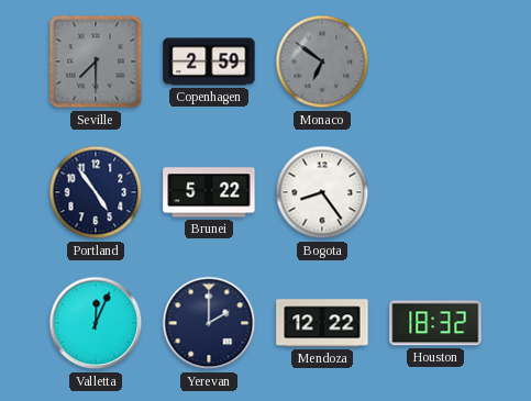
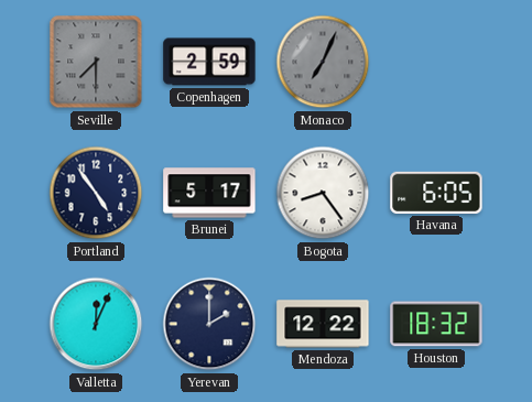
Monaco: 6:51 -> 7:04 (323, 62)
Brunei: 5:22 -> 5:17 (209, 193)
Havana: none -> 6:05 (436, 193)
